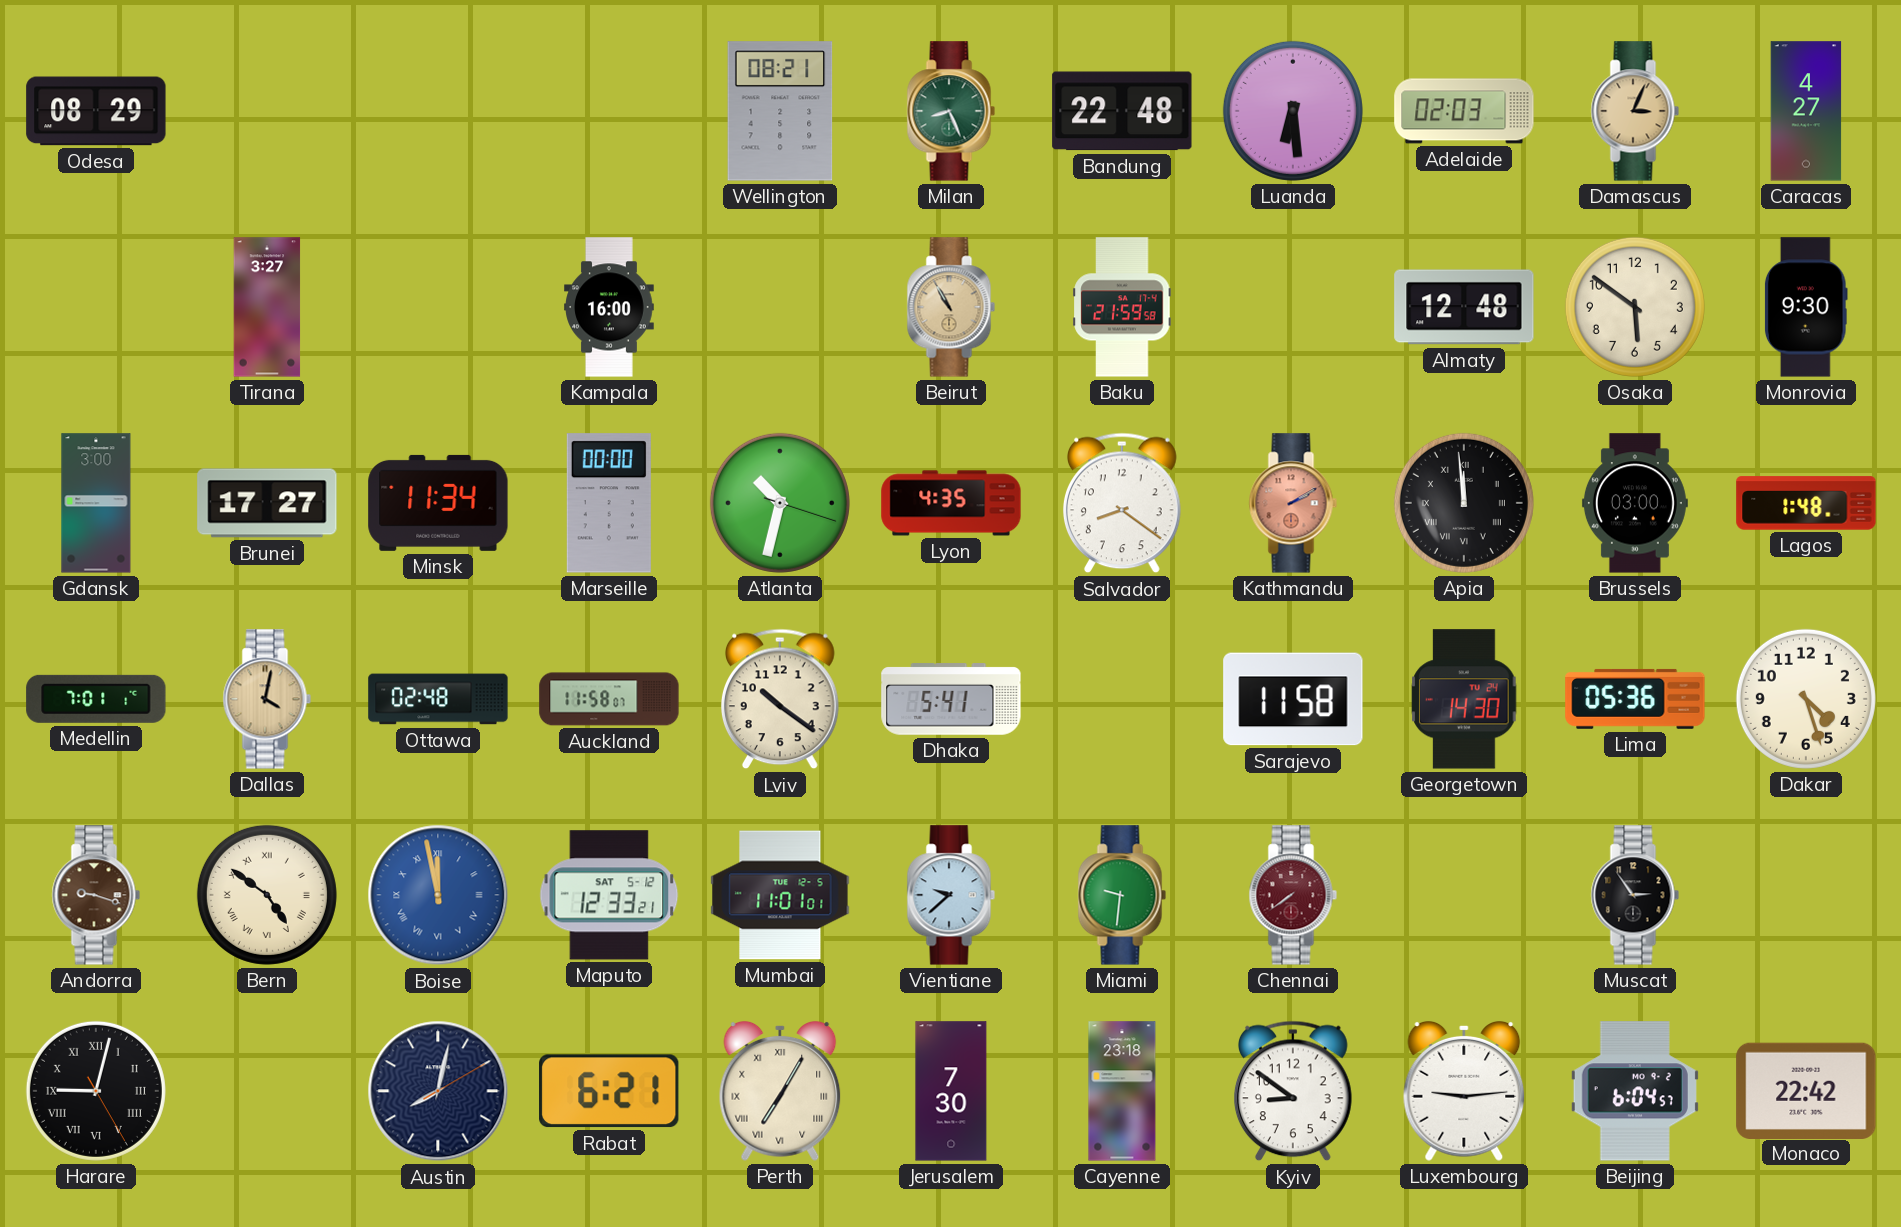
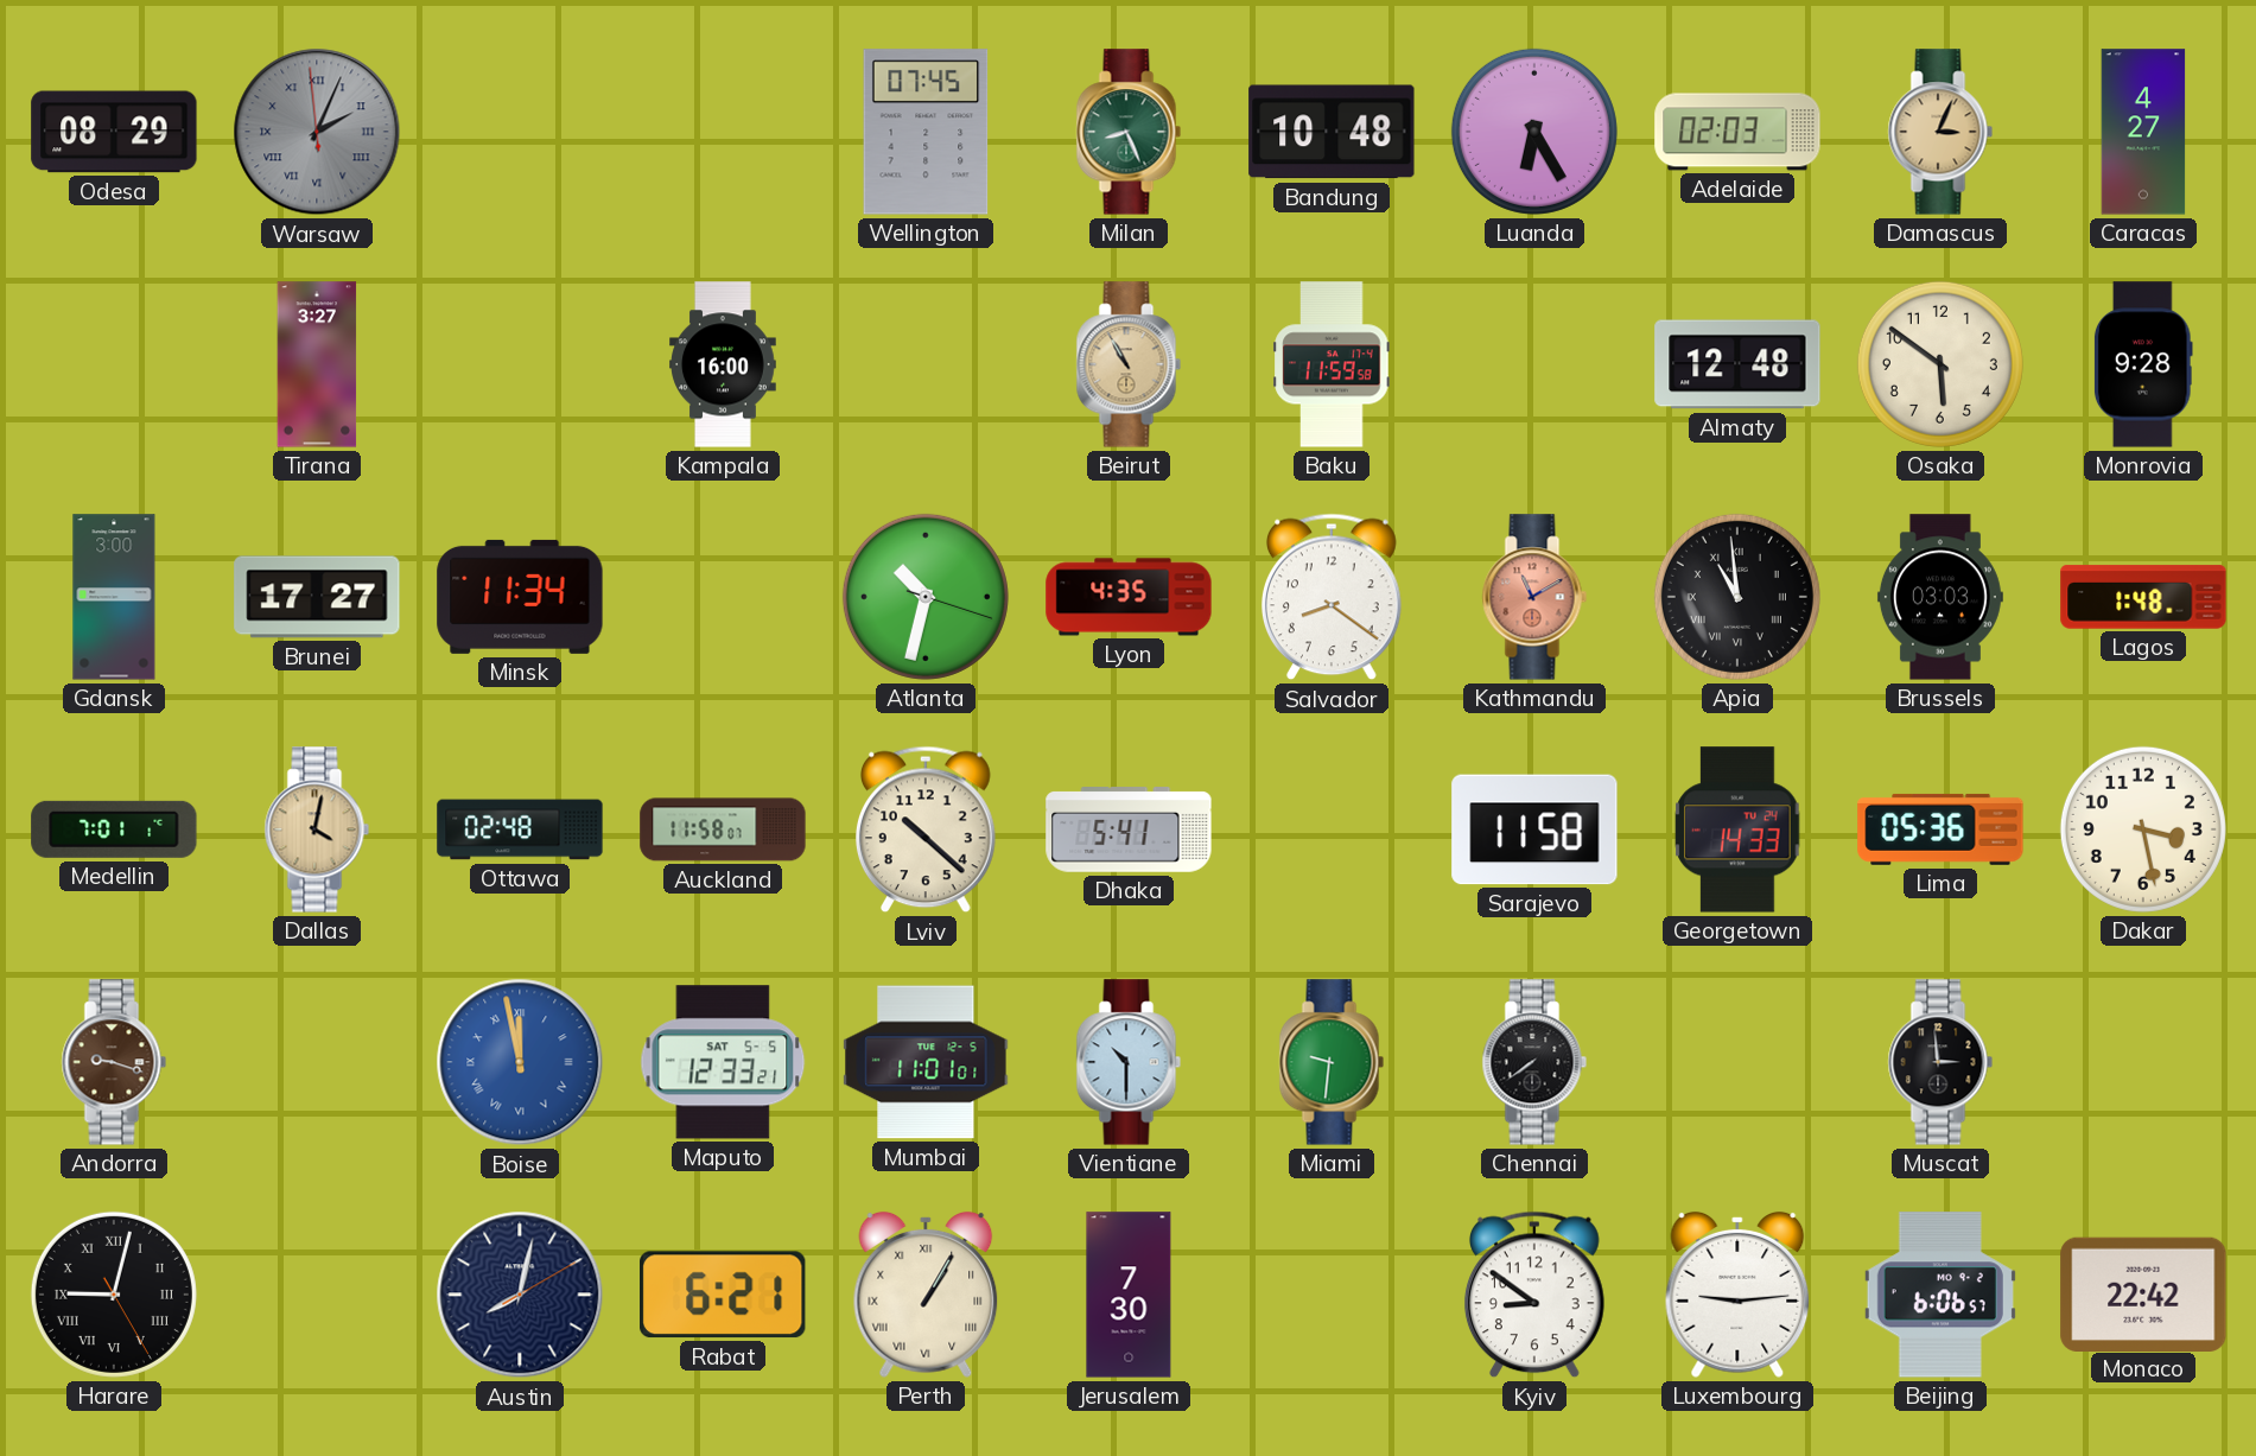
Warsaw: none -> 2:03 (317, 132)
Wellington: 08:21 -> 07:45 (926, 132)
Bandung: 22:48 -> 10:48 (1332, 132)
Luanda: 6:29 -> 6:25 (1534, 132)
Baku: 21:59 -> 11:59 (1332, 364)
Monrovia: 9:30 -> 9:28 (2143, 364)
Marseille: 00:00 -> none (609, 503)
Kathmandu: 2:10 -> 11:10 (1534, 597)
Apia: 11:59 -> 10:59 (1737, 597)
Brussels: 03:00 -> 03:03 (1940, 597)
Lviv: 10:21 -> 10:22 (927, 829)
Georgetown: 14:30 -> 14:33 (1737, 829)
Dakar: 4:27 -> 3:28 (2143, 829)
Bern: 4:51 -> none (267, 895)
Maputo date: SAT 5-12 -> SAT 5-5 (723, 1062)
Vientiane: 9:38 -> 10:30 (1129, 1062)
Chennai dial: burgundy -> black (1534, 1062)
Muscat: 2:54 -> 2:59 (1940, 1062)
Perth: 7:05 -> 1:05 (926, 1295)
Cayenne: 23:18 -> none (1122, 1091)
Beijing: 6:04 -> 6:06 (1940, 1295)
